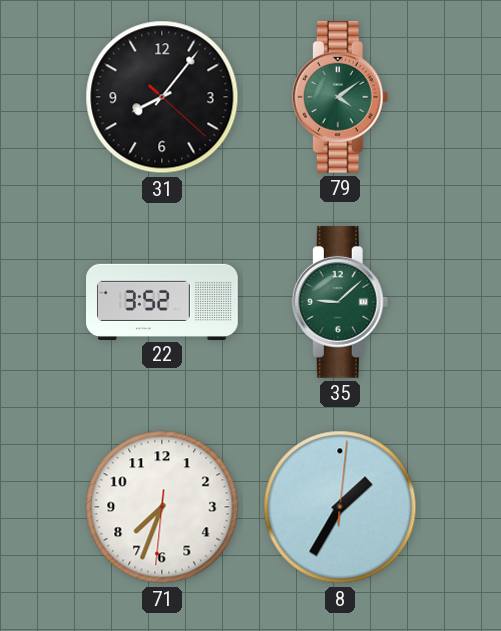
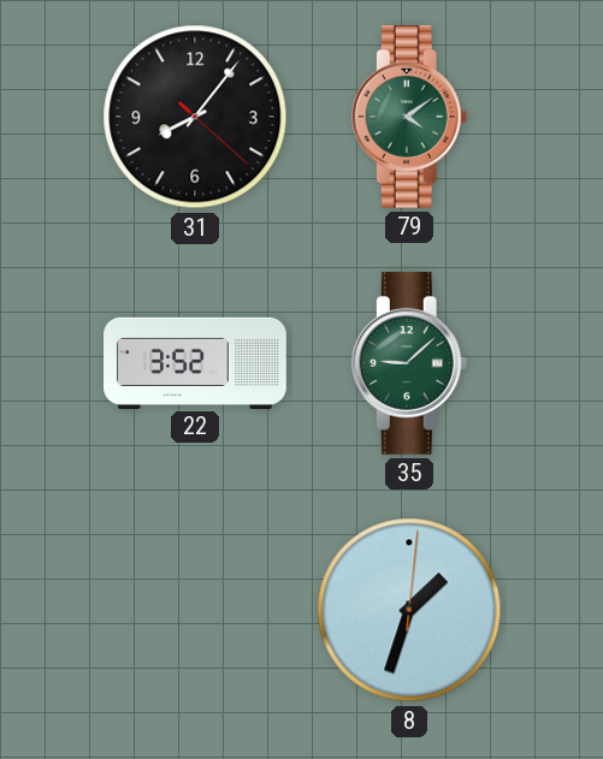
71: 7:33 -> none (162, 507)
8: 1:35 -> 1:33 (409, 610)
